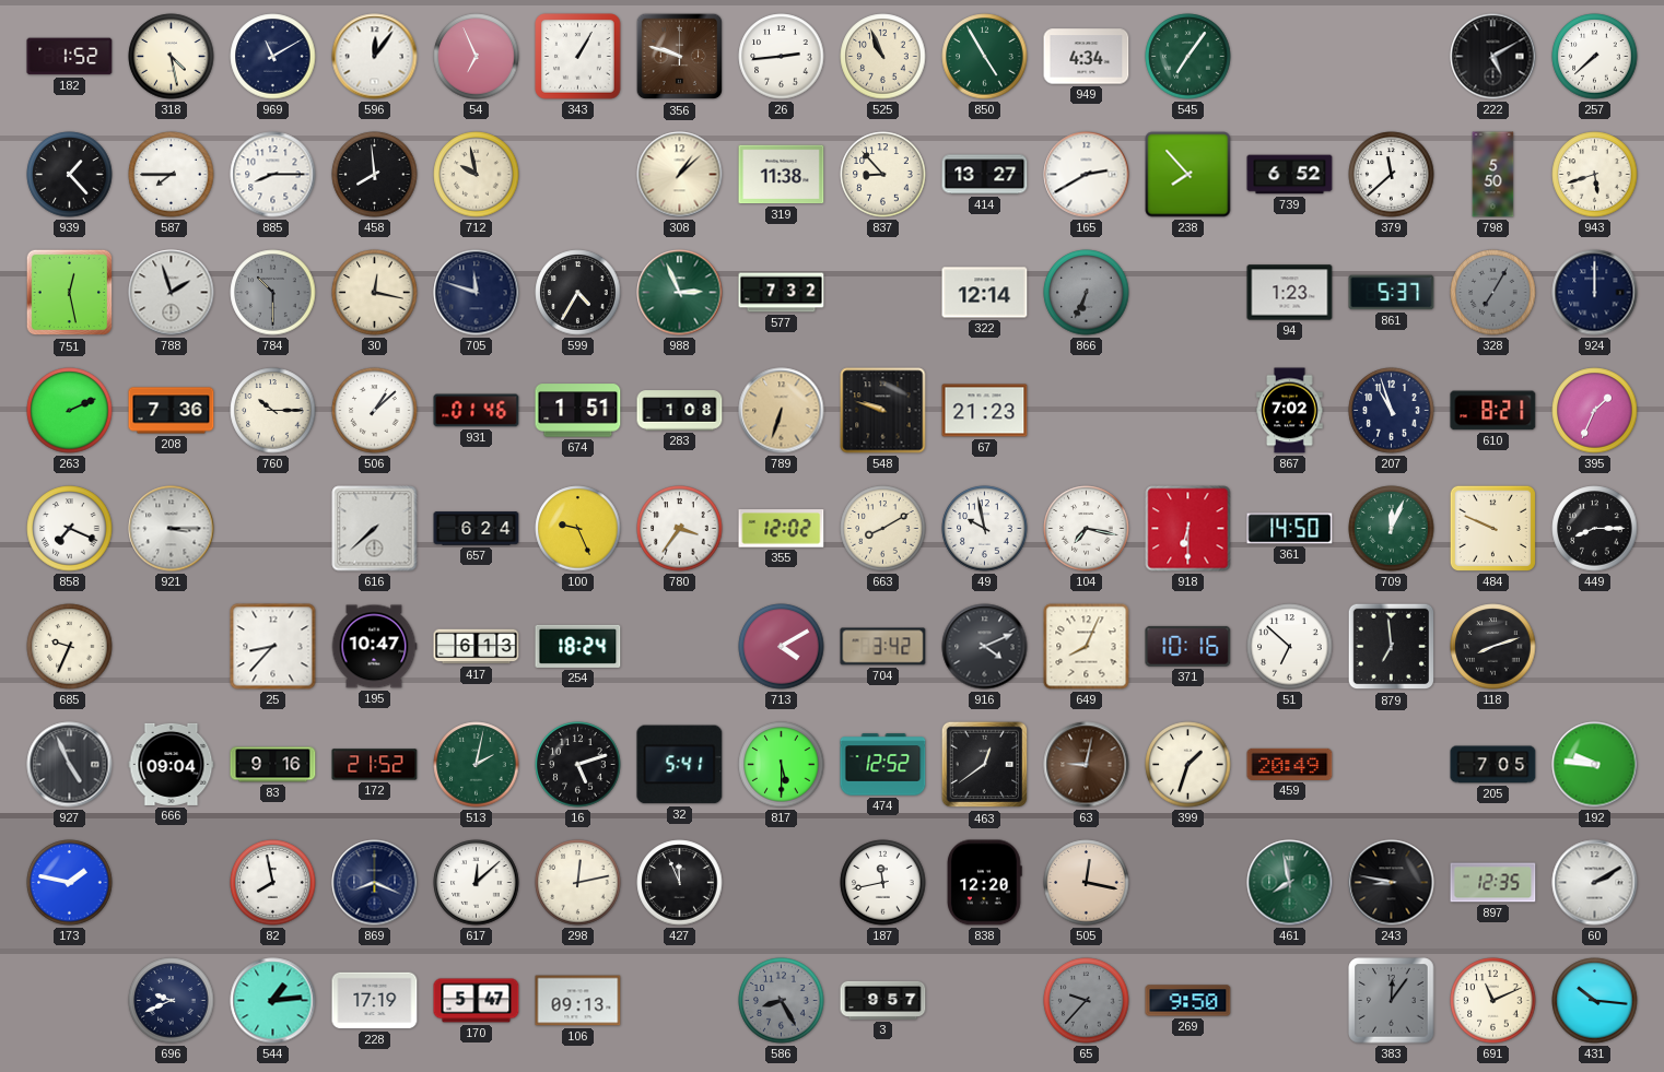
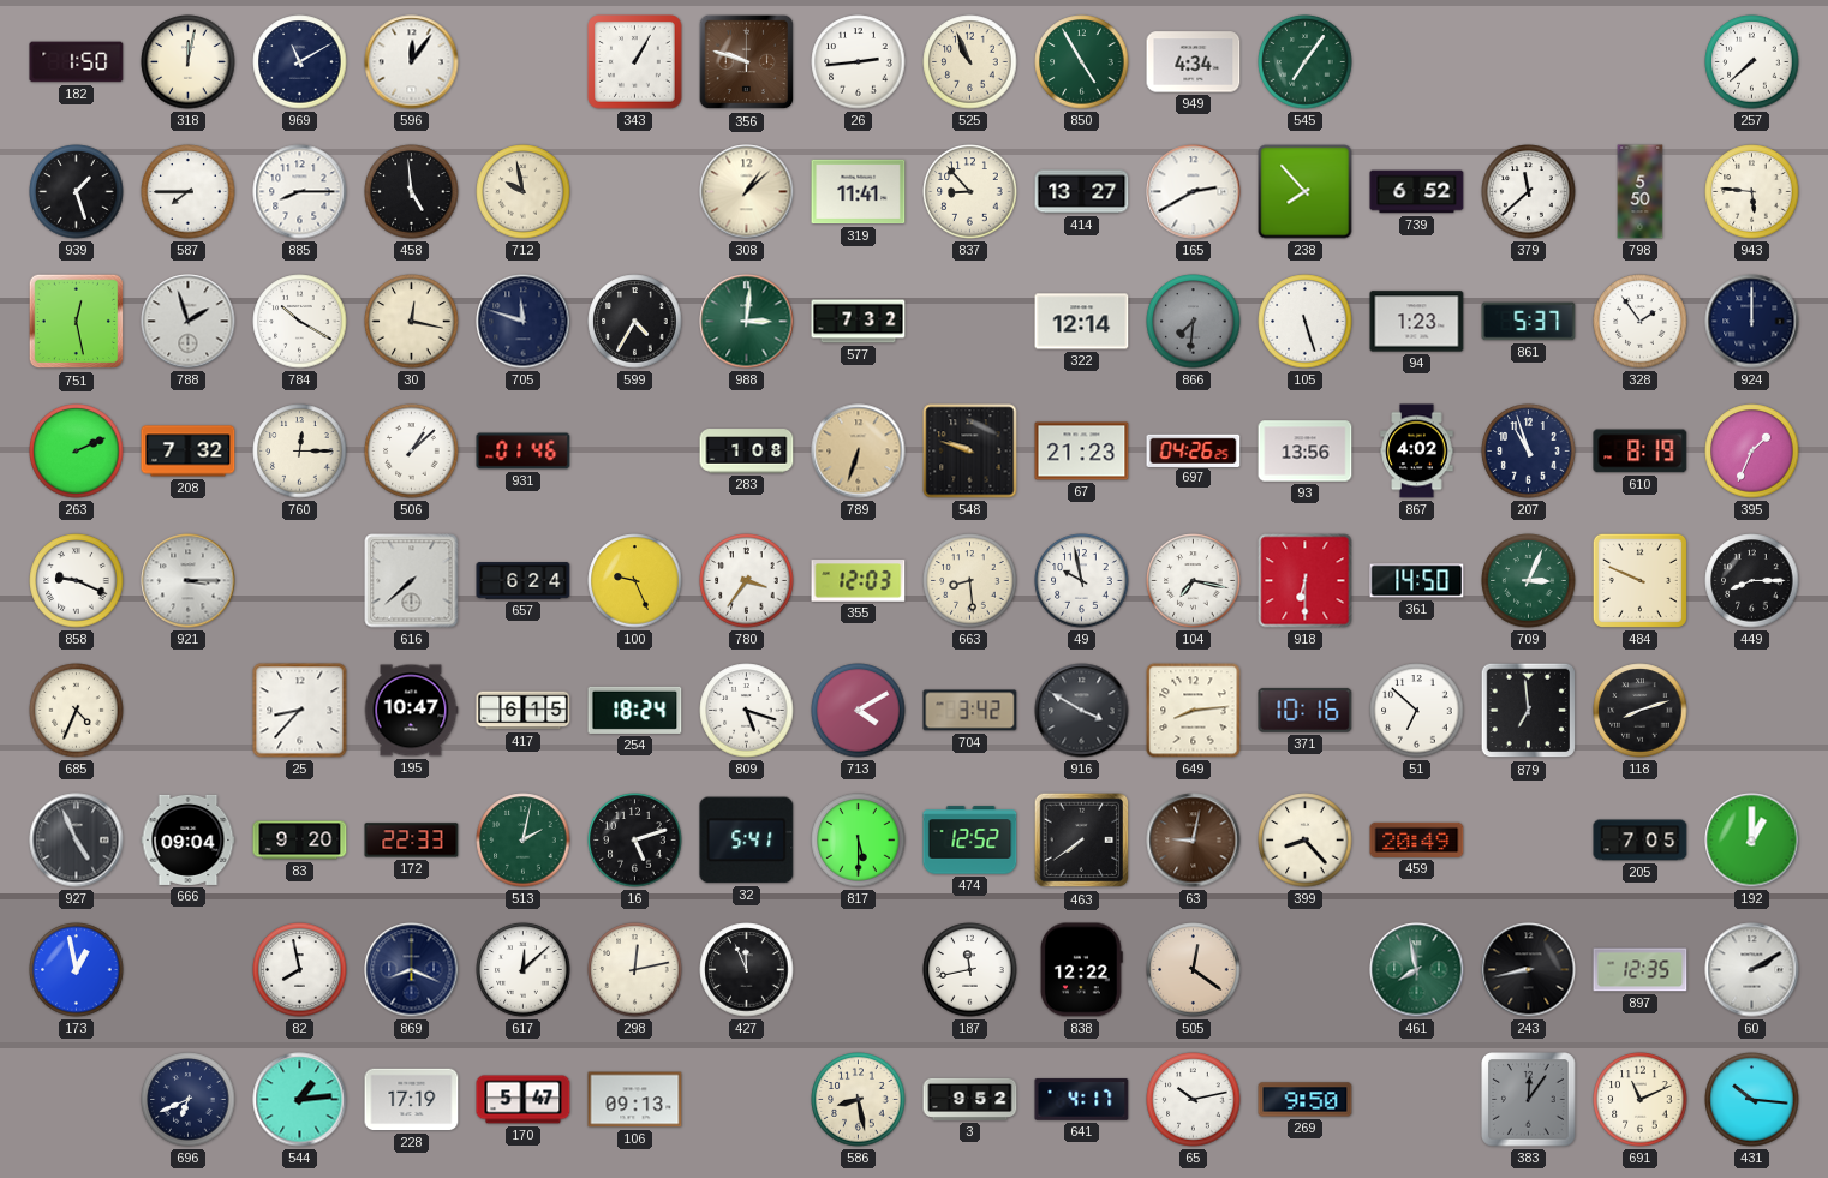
182: 1:52 -> 1:50 (77, 62)
318: 4:28 -> 12:02 (189, 62)
54: 6:56 -> none (477, 57)
222: 5:10 -> none (1493, 57)
939: 1:23 -> 1:27 (77, 192)
458: 7:59 -> 4:59 (412, 192)
319: 11:38 -> 11:41 (859, 192)
943: 5:42 -> 5:46 (1752, 192)
784: 10:30 -> 10:20 (300, 322)
784 dial: grey -> white (300, 322)
988: 2:56 -> 3:01 (747, 322)
866: 6:34 -> 7:31 (1194, 322)
105: none -> 5:27 (1306, 322)
328: 7:05 -> 1:54 (1641, 322)
328 dial: grey -> white (1641, 322)
208: 7:36 -> 7:32 (189, 452)
760: 10:15 -> 12:15 (300, 452)
674: 1:51 -> none (578, 411)
697: none -> 04:26 (1194, 450)
93: none -> 13:56 (1306, 452)
867: 7:02 -> 4:02 (1417, 452)
610: 8:21 -> 8:19 (1641, 452)
858: 7:19 -> 9:19 (77, 581)
355: 12:02 -> 12:03 (859, 581)
663: 8:10 -> 8:29 (970, 581)
709: 12:04 -> 3:04 (1529, 581)
685: 9:34 -> 4:34 (77, 711)
417: 6:13 -> 6:15 (524, 711)
809: none -> 5:18 (747, 711)
916: 4:11 -> 3:50 (1082, 711)
649: 8:04 -> 8:14 (1194, 711)
83: 9:16 -> 9:20 (300, 841)
172: 21:52 -> 22:33 (412, 841)
463: 12:39 -> 7:39 (1082, 841)
399: 1:33 -> 8:23 (1306, 841)
192: 9:46 -> 1:00 (1752, 841)
173: 1:47 -> 12:58 (77, 970)
838: 12:20 -> 12:22 (1082, 970)
505: 12:17 -> 12:21 (1194, 970)
243: 8:47 -> 8:43 (1529, 970)
696: 9:41 -> 6:41 (189, 1100)
586: 8:25 -> 8:28 (859, 1100)
586 dial: grey -> cream (859, 1100)
3: 9:57 -> 9:52 (970, 1099)
641: none -> 4:17 (1082, 1100)
65: 9:37 -> 10:13 (1194, 1100)
65 dial: grey -> white (1194, 1100)
